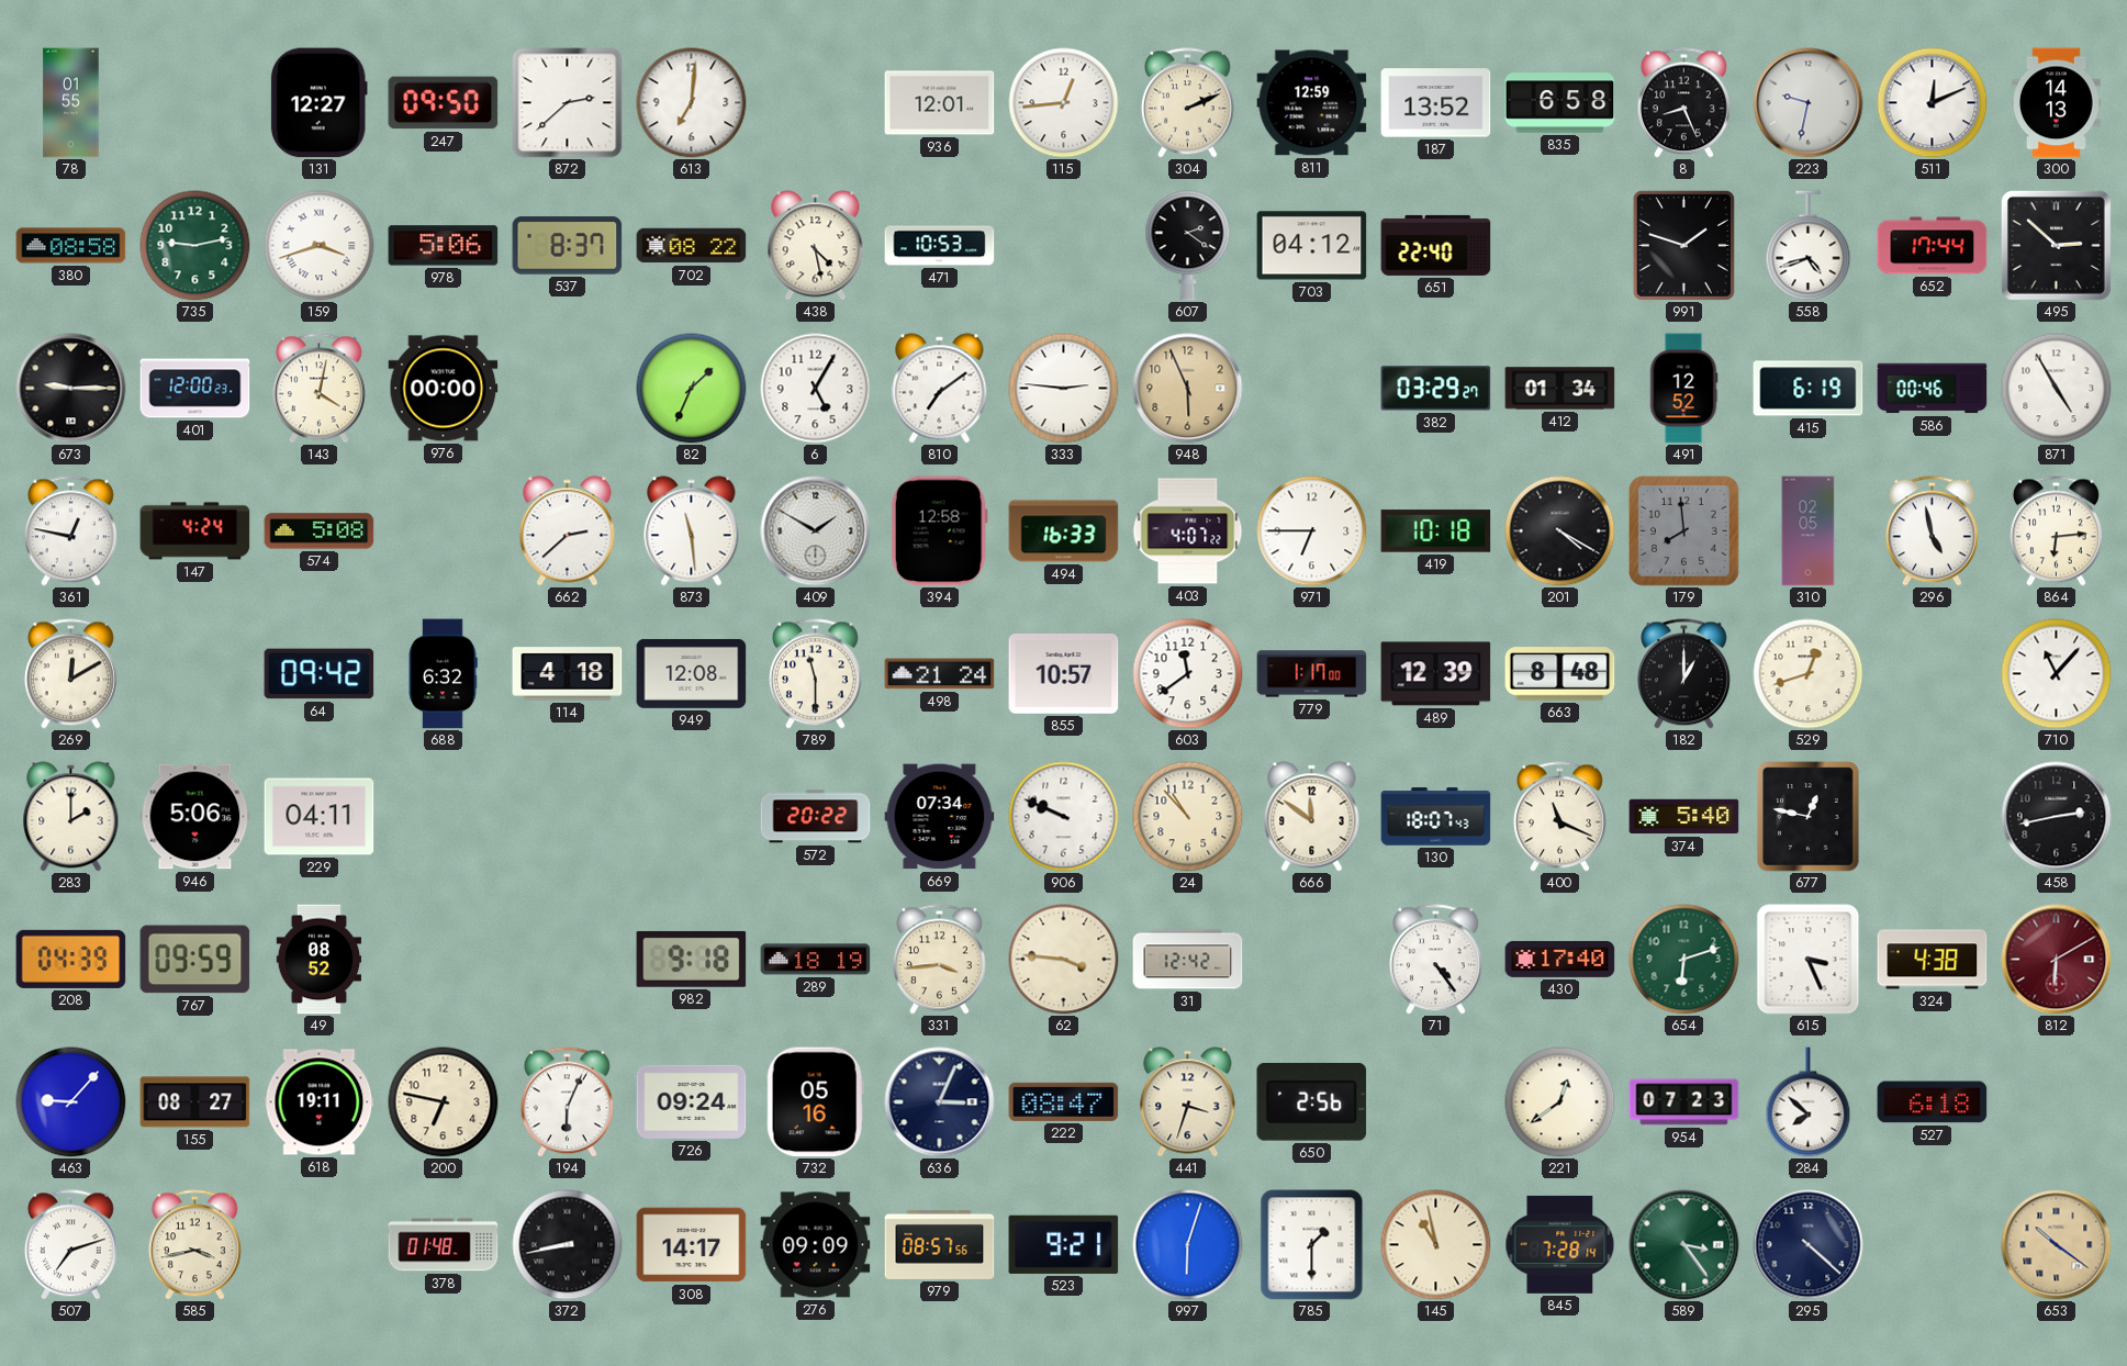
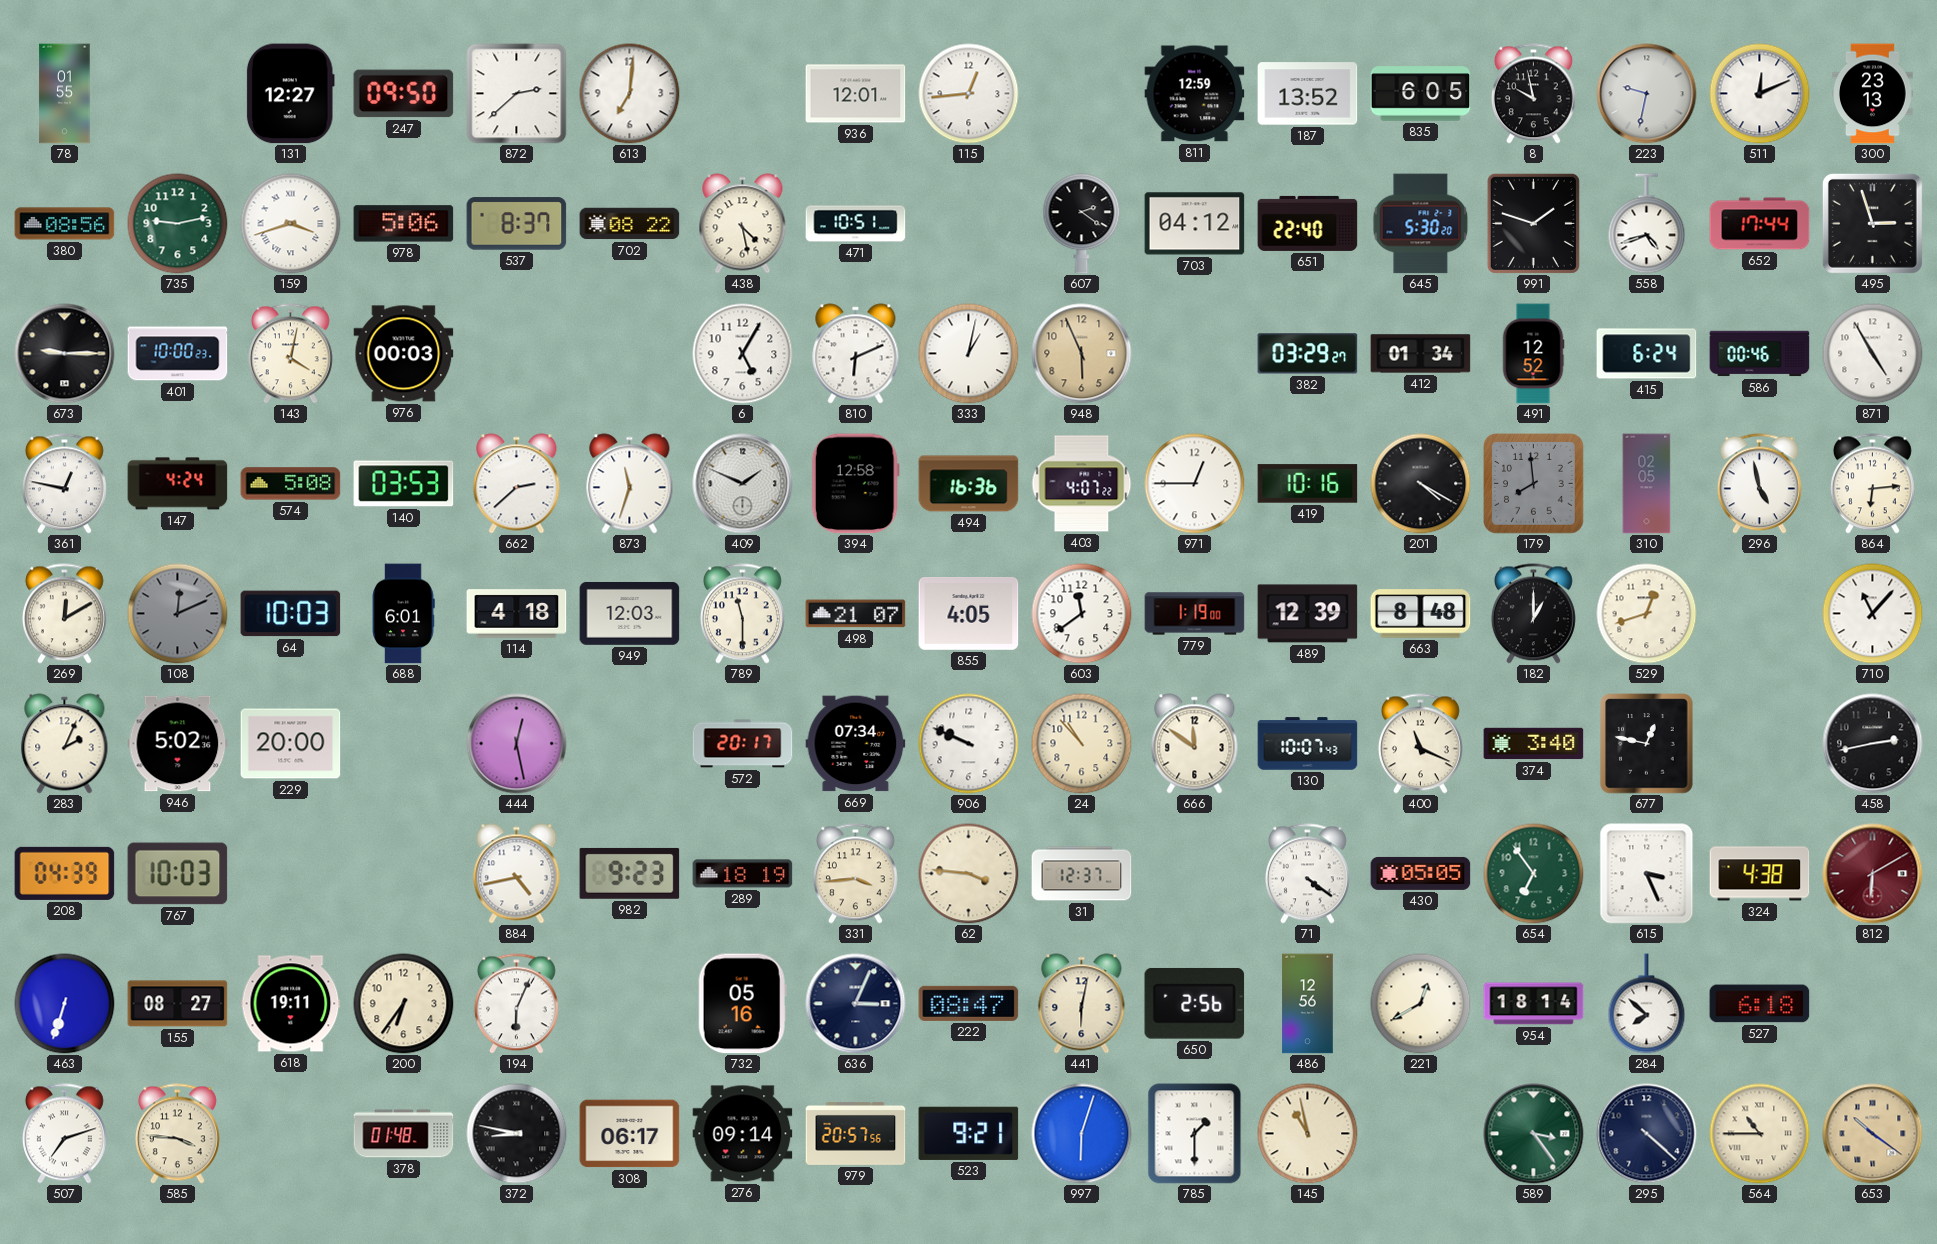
304: 2:11 -> none (1187, 103)
835: 6:58 -> 6:05 (1421, 94)
8: 8:26 -> 9:58 (1533, 94)
300: 14:13 -> 23:13 (1873, 94)
380: 08:58 -> 08:56 (65, 224)
471: 10:53 -> 10:51 (856, 224)
645: none -> 5:30 (1421, 224)
495: 2:52 -> 2:57 (1872, 223)
401: 12:00 -> 10:00 (178, 354)
976: 00:00 -> 00:03 (404, 354)
82: 1:34 -> none (692, 389)
810: 7:09 -> 6:11 (856, 354)
333: 2:46 -> 1:02 (969, 354)
415: 6:19 -> 6:24 (1647, 354)
140: none -> 03:53 (404, 484)
873: 11:29 -> 11:33 (630, 484)
409: 1:50 -> 1:49 (743, 484)
494: 16:33 -> 16:36 (969, 484)
971: 6:45 -> 12:45 (1195, 484)
419: 10:18 -> 10:16 (1308, 484)
108: none -> 12:11 (178, 614)
64: 09:42 -> 10:03 (291, 614)
688: 6:32 -> 6:01 (403, 614)
949: 12:08 -> 12:03 (630, 613)
498: 21:24 -> 21:07 (856, 614)
855: 10:57 -> 4:05 (969, 614)
779: 1:17 -> 1:19 (1195, 614)
283: 2:00 -> 2:04 (65, 744)
946: 5:06 -> 5:02 (178, 744)
229: 04:11 -> 20:00 (291, 744)
444: none -> 12:28 (517, 744)
572: 20:22 -> 20:17 (743, 744)
130: 18:07 -> 10:07 (1308, 744)
374: 5:40 -> 3:40 (1534, 744)
767: 09:59 -> 10:03 (178, 874)
49: 08:52 -> none (318, 960)
884: none -> 4:43 (517, 874)
982: 9:18 -> 9:23 (630, 873)
31: 12:42 -> 12:37 (1082, 874)
71: 4:24 -> 4:21 (1307, 874)
430: 17:40 -> 05:05 (1421, 873)
654: 6:12 -> 6:54 (1534, 874)
463: 9:07 -> 6:33 (65, 1004)
200: 6:47 -> 6:36 (404, 1004)
726: 09:24 -> none (692, 1101)
441: 3:33 -> 6:02 (1082, 1004)
486: none -> 12:56 (1308, 1004)
221: 12:39 -> 12:40 (1421, 1004)
954: 07:23 -> 18:14 (1534, 1004)
585: 3:43 -> 3:46 (177, 1134)
372: 8:43 -> 8:47 (517, 1134)
308: 14:17 -> 06:17 (630, 1134)
276: 09:09 -> 09:14 (743, 1134)
979: 08:57 -> 20:57 (856, 1133)
845: 7:28 -> none (1560, 1244)
564: none -> 10:45 (1760, 1134)
